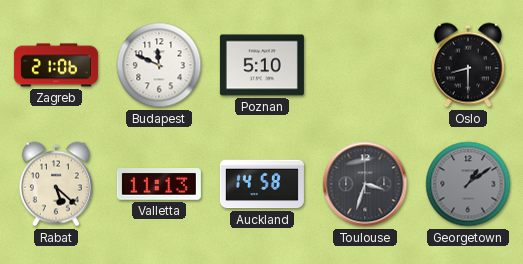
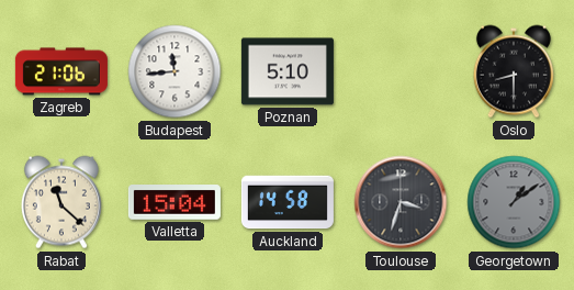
Budapest: 11:49 -> 11:44 (175, 71)
Rabat: 5:22 -> 11:22 (61, 202)
Valletta: 11:13 -> 15:04 (175, 203)
